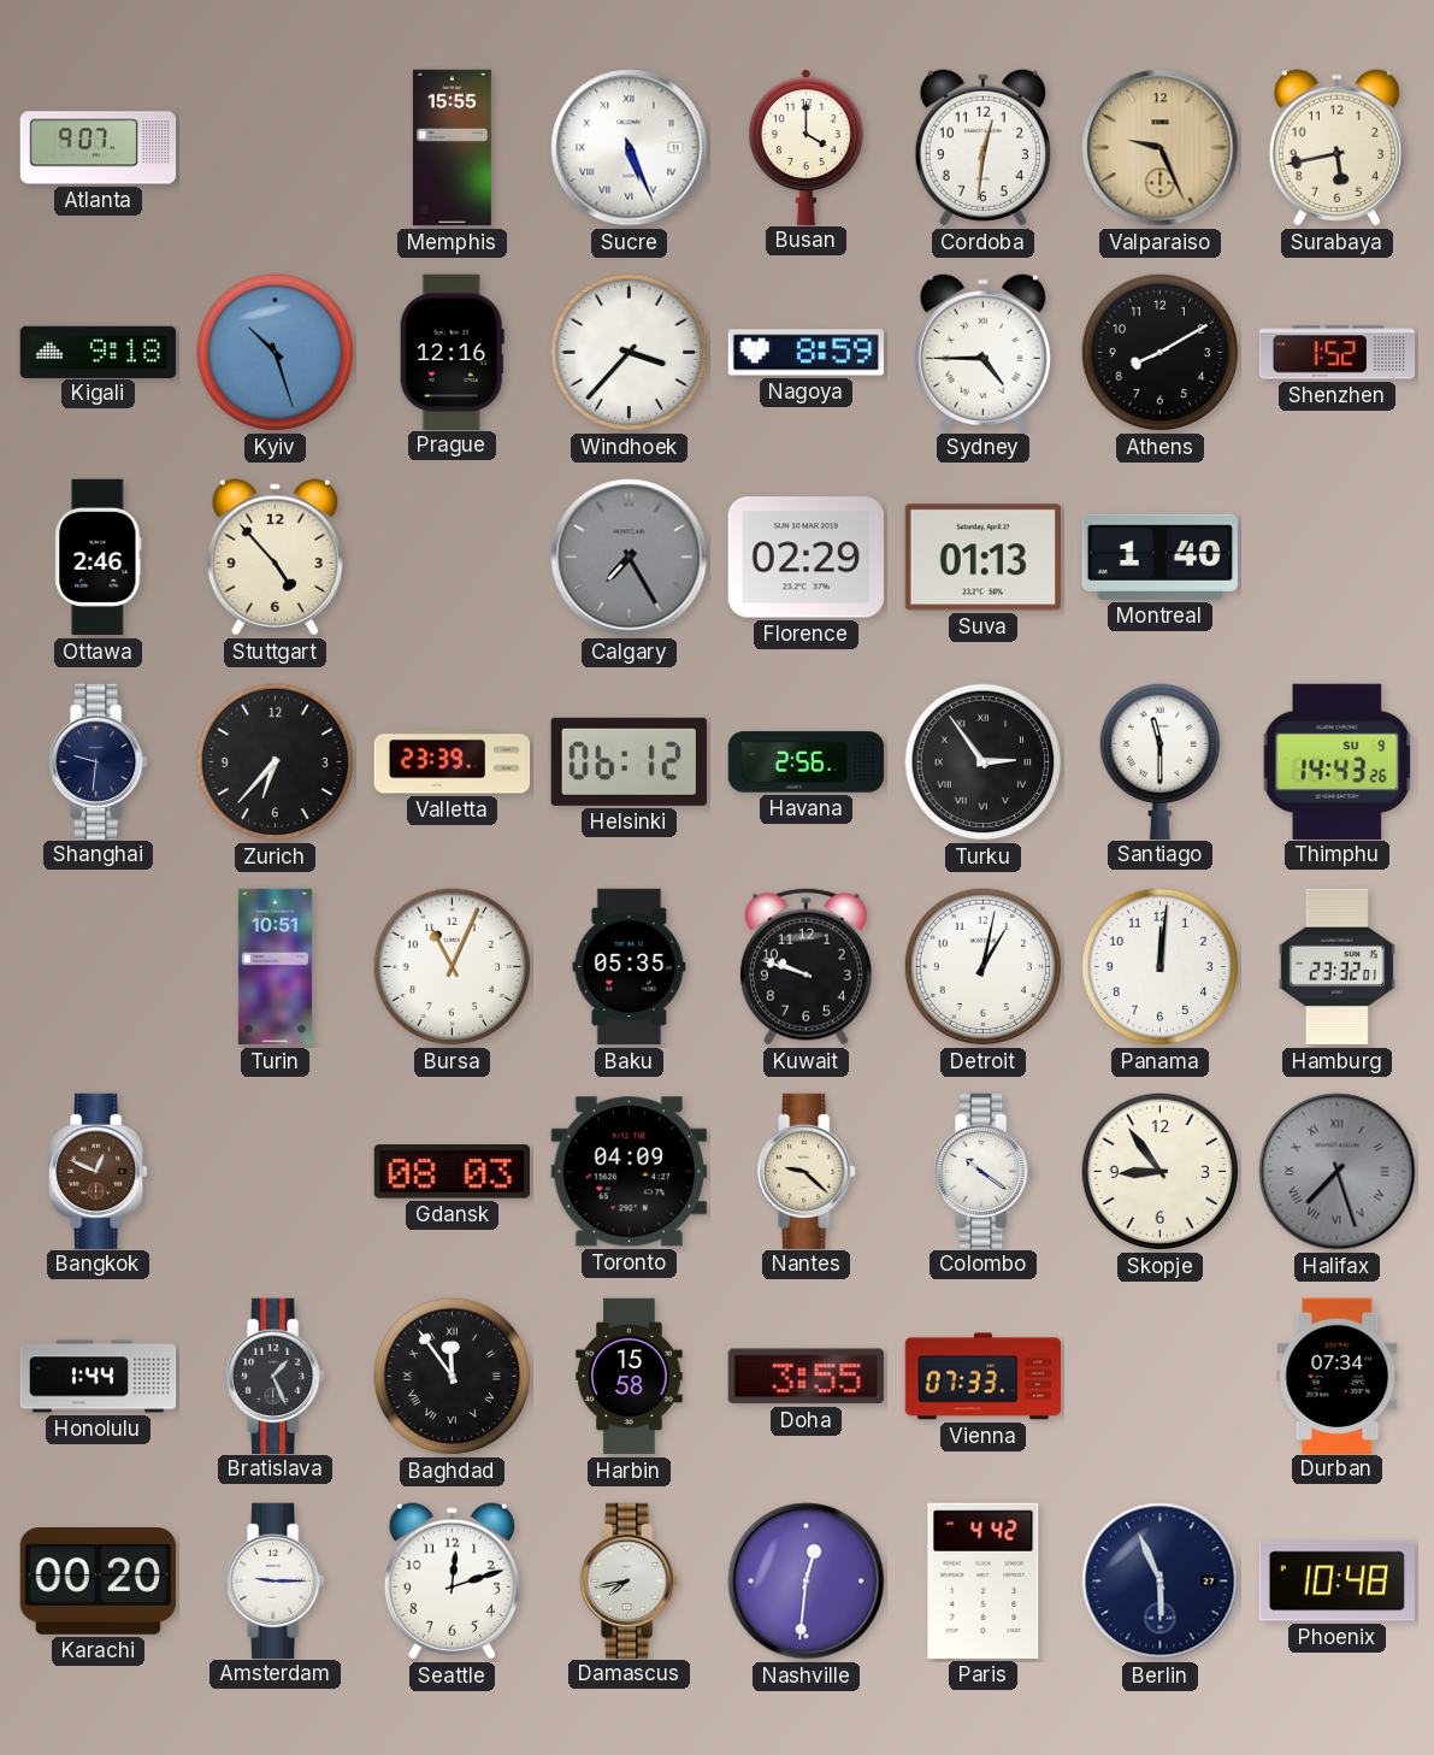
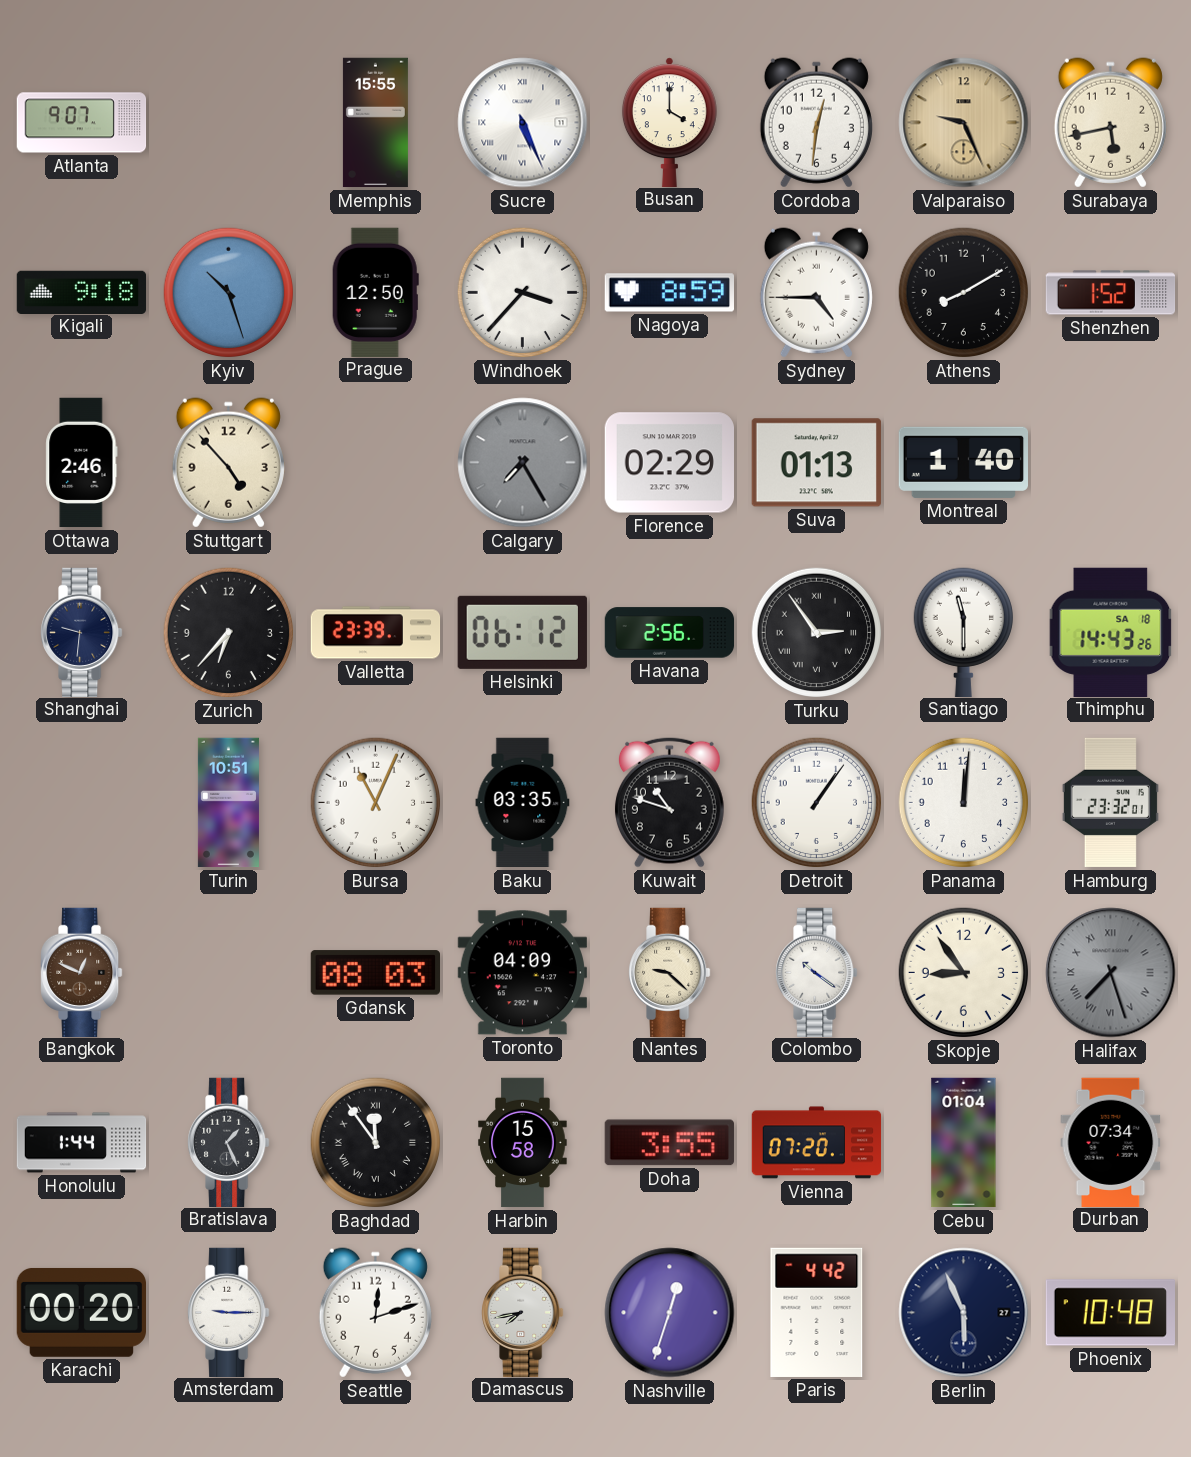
Prague: 12:16 -> 12:50 (375, 292)
Thimphu date: SU 9 -> SA 18 (1111, 632)
Baku: 05:35 -> 03:35 (523, 803)
Kuwait: 9:48 -> 10:48 (669, 802)
Detroit: 1:02 -> 1:06 (817, 803)
Vienna: 07:33 -> 07:20 (817, 1143)
Cebu: none -> 01:04 (964, 1143)
Nashville: 12:31 -> 12:33 (670, 1313)
